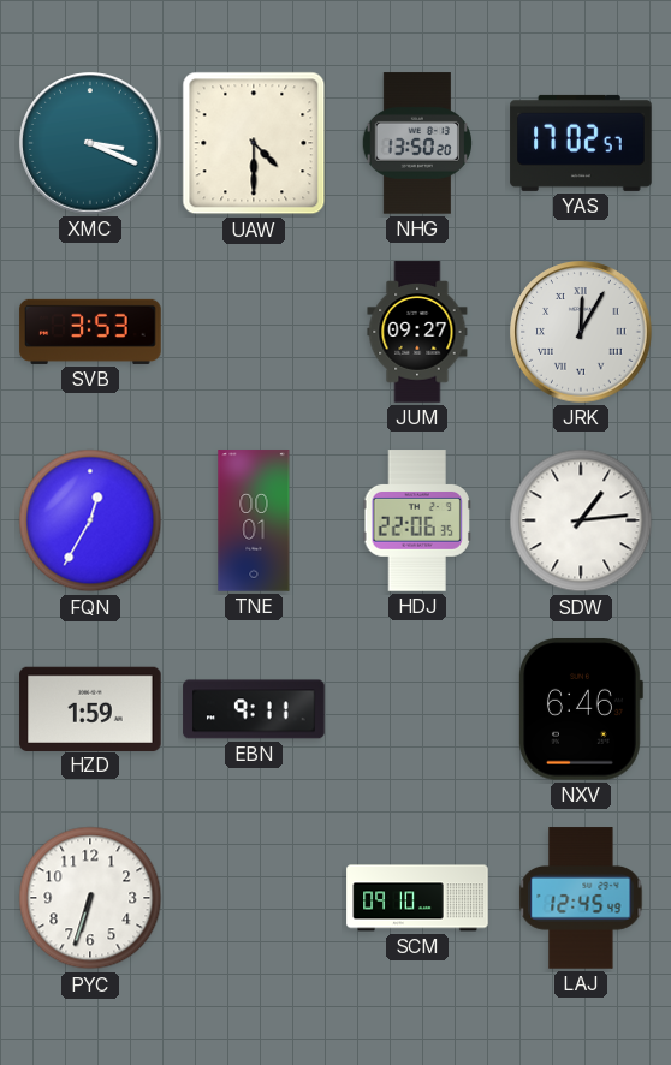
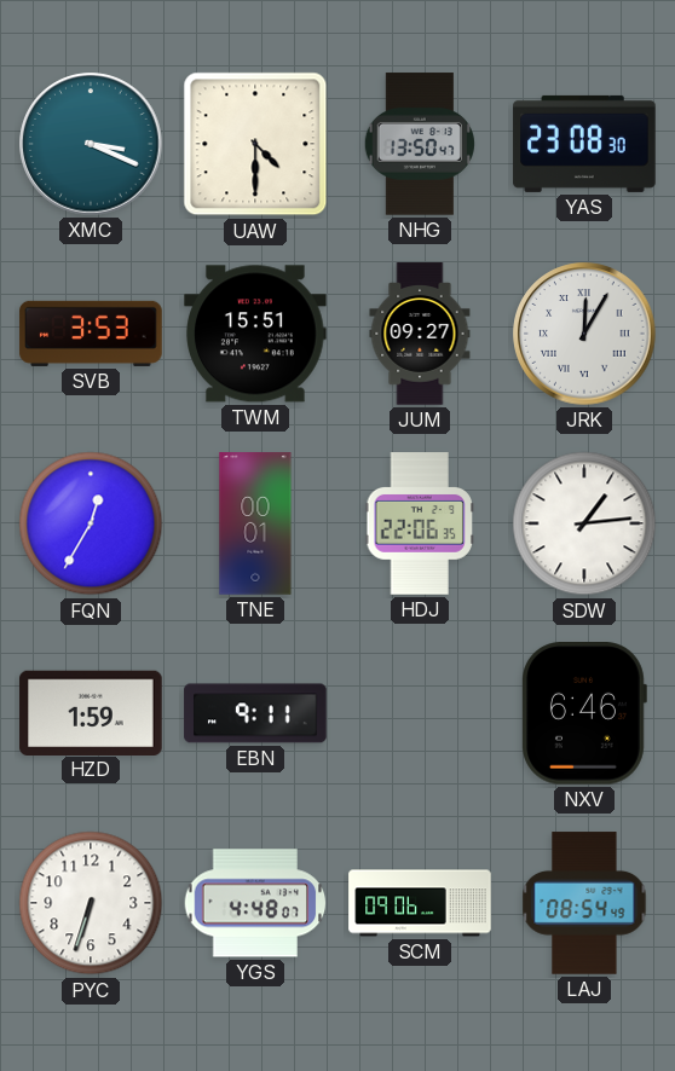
NHG: 13:50:20 -> 13:50:47 (419, 144)
YAS: 17:02 -> 23:08 (584, 144)
TWM: none -> 15:51 (255, 334)
YGS: none -> 4:48 (255, 903)
SCM: 09:10 -> 09:06 (420, 903)
LAJ: 12:45 -> 08:54 (584, 903)
